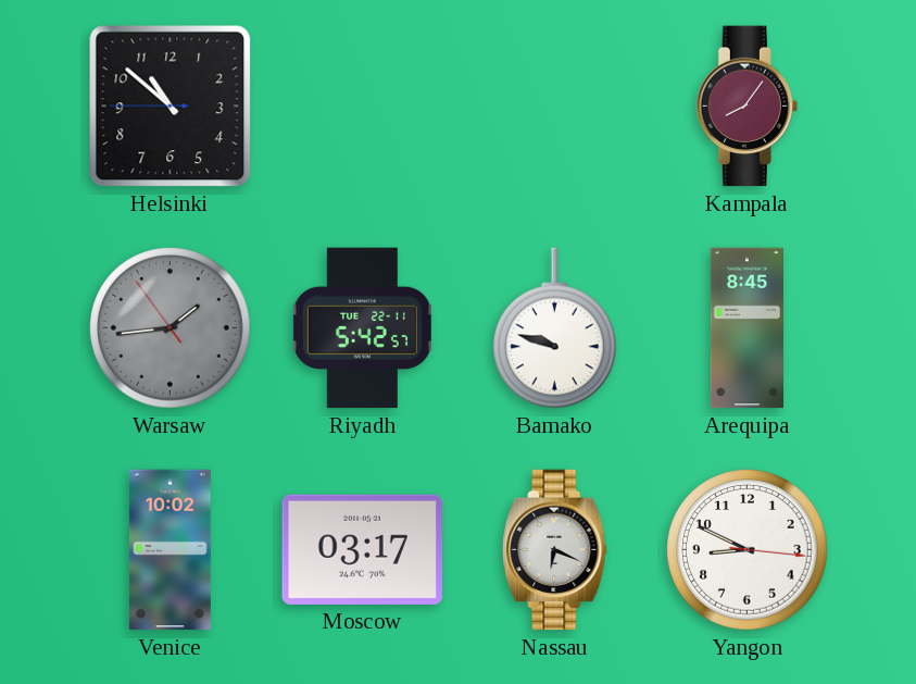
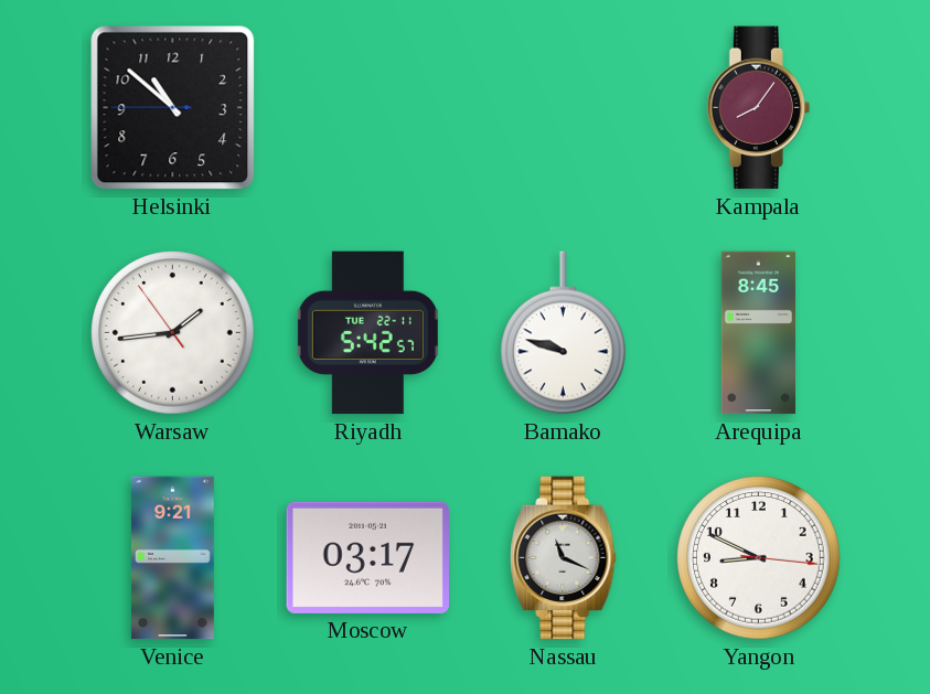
Warsaw dial: grey -> white (173, 333)
Venice: 10:02 -> 9:21 (172, 558)
Nassau: 6:19 -> 11:19 (564, 558)
